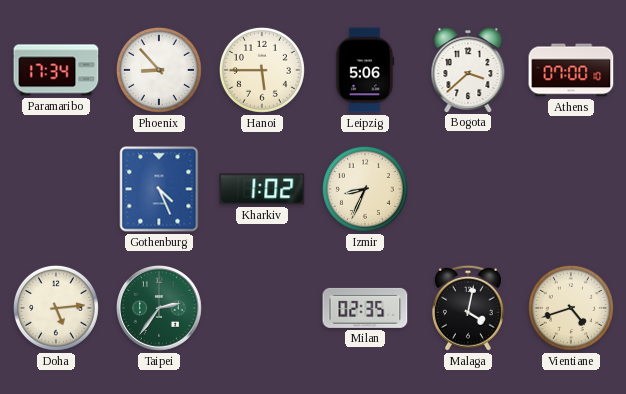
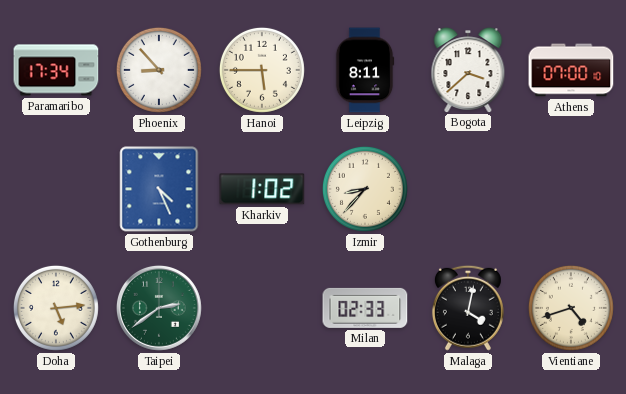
Leipzig: 5:06 -> 8:11 (365, 70)
Izmir: 8:34 -> 8:37 (365, 189)
Taipei: 2:36 -> 2:39 (159, 308)
Milan: 02:35 -> 02:33 (365, 308)
